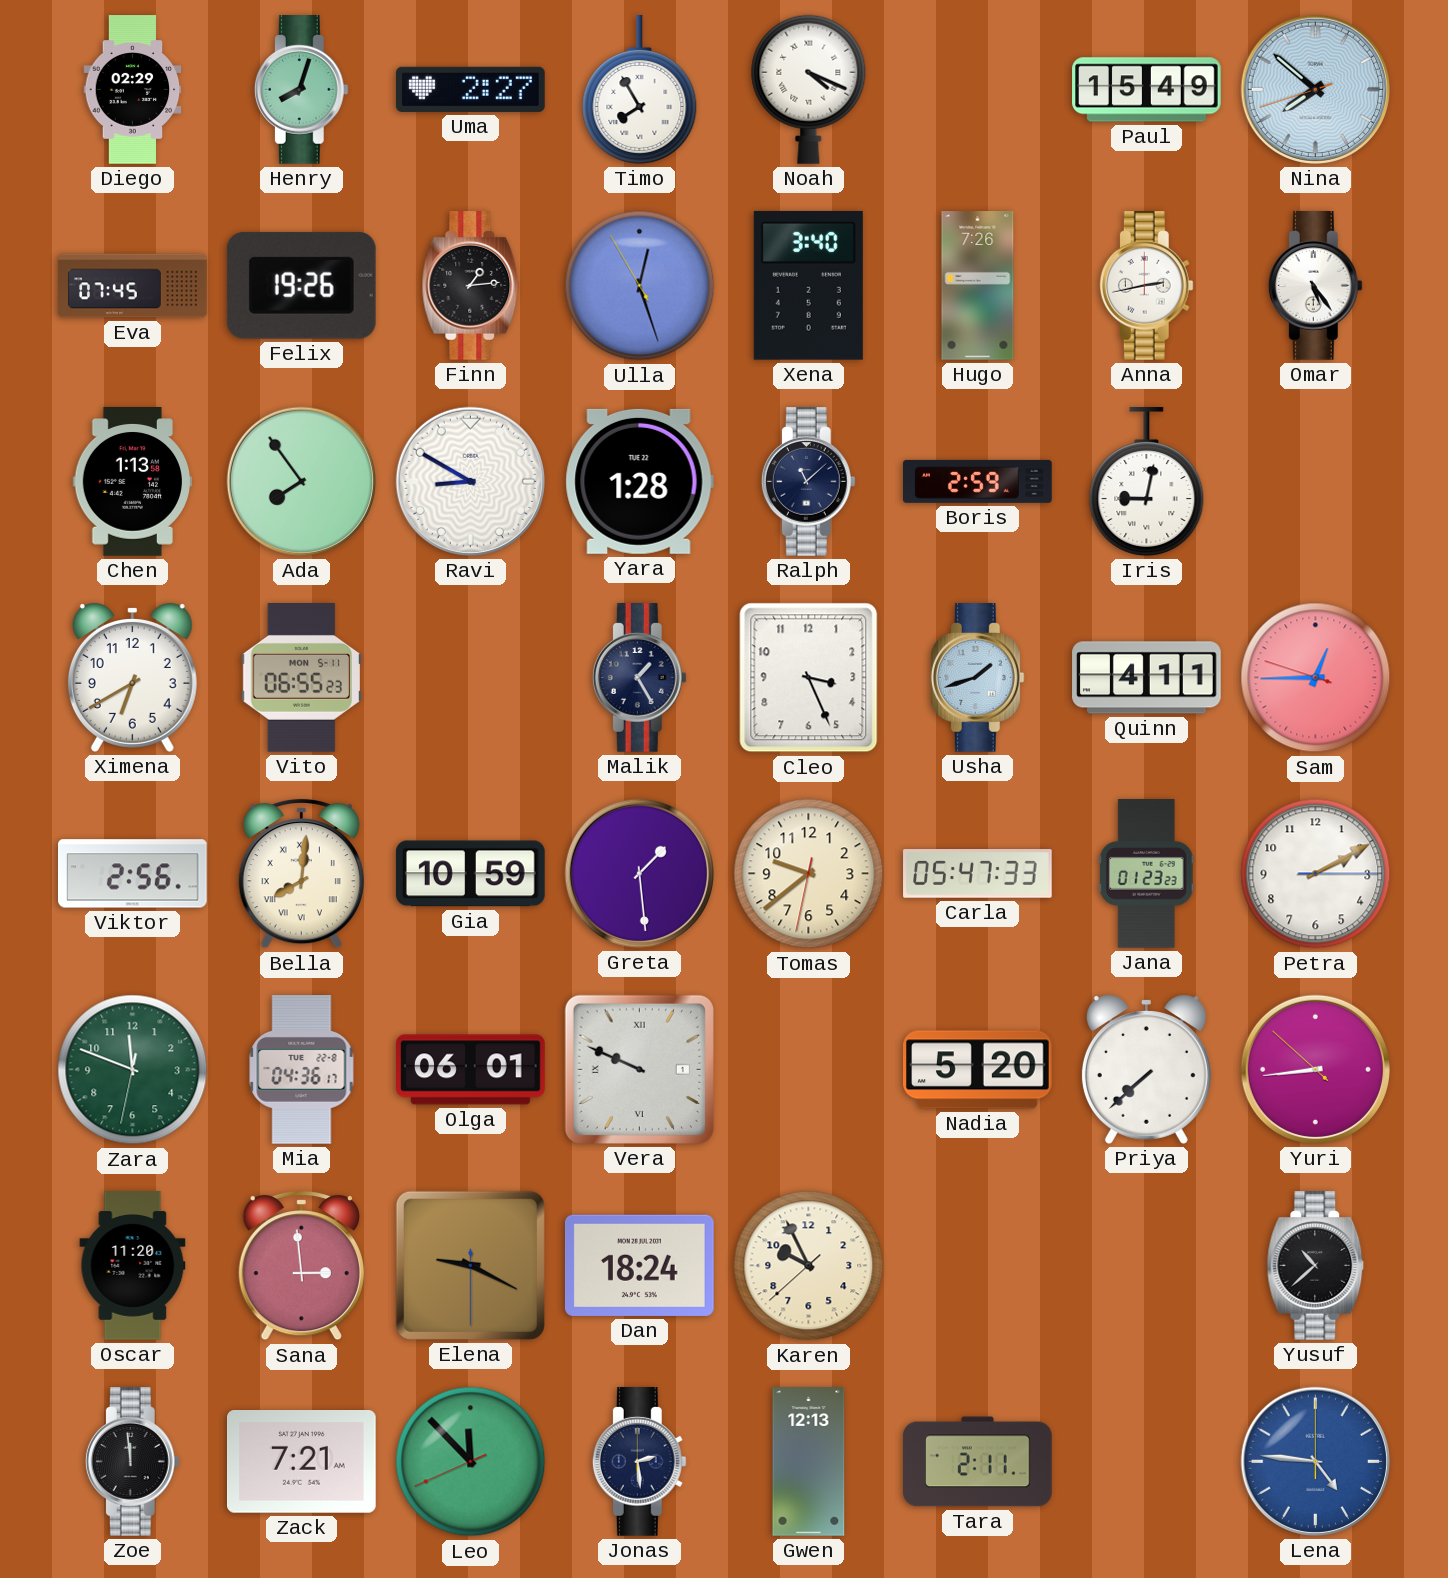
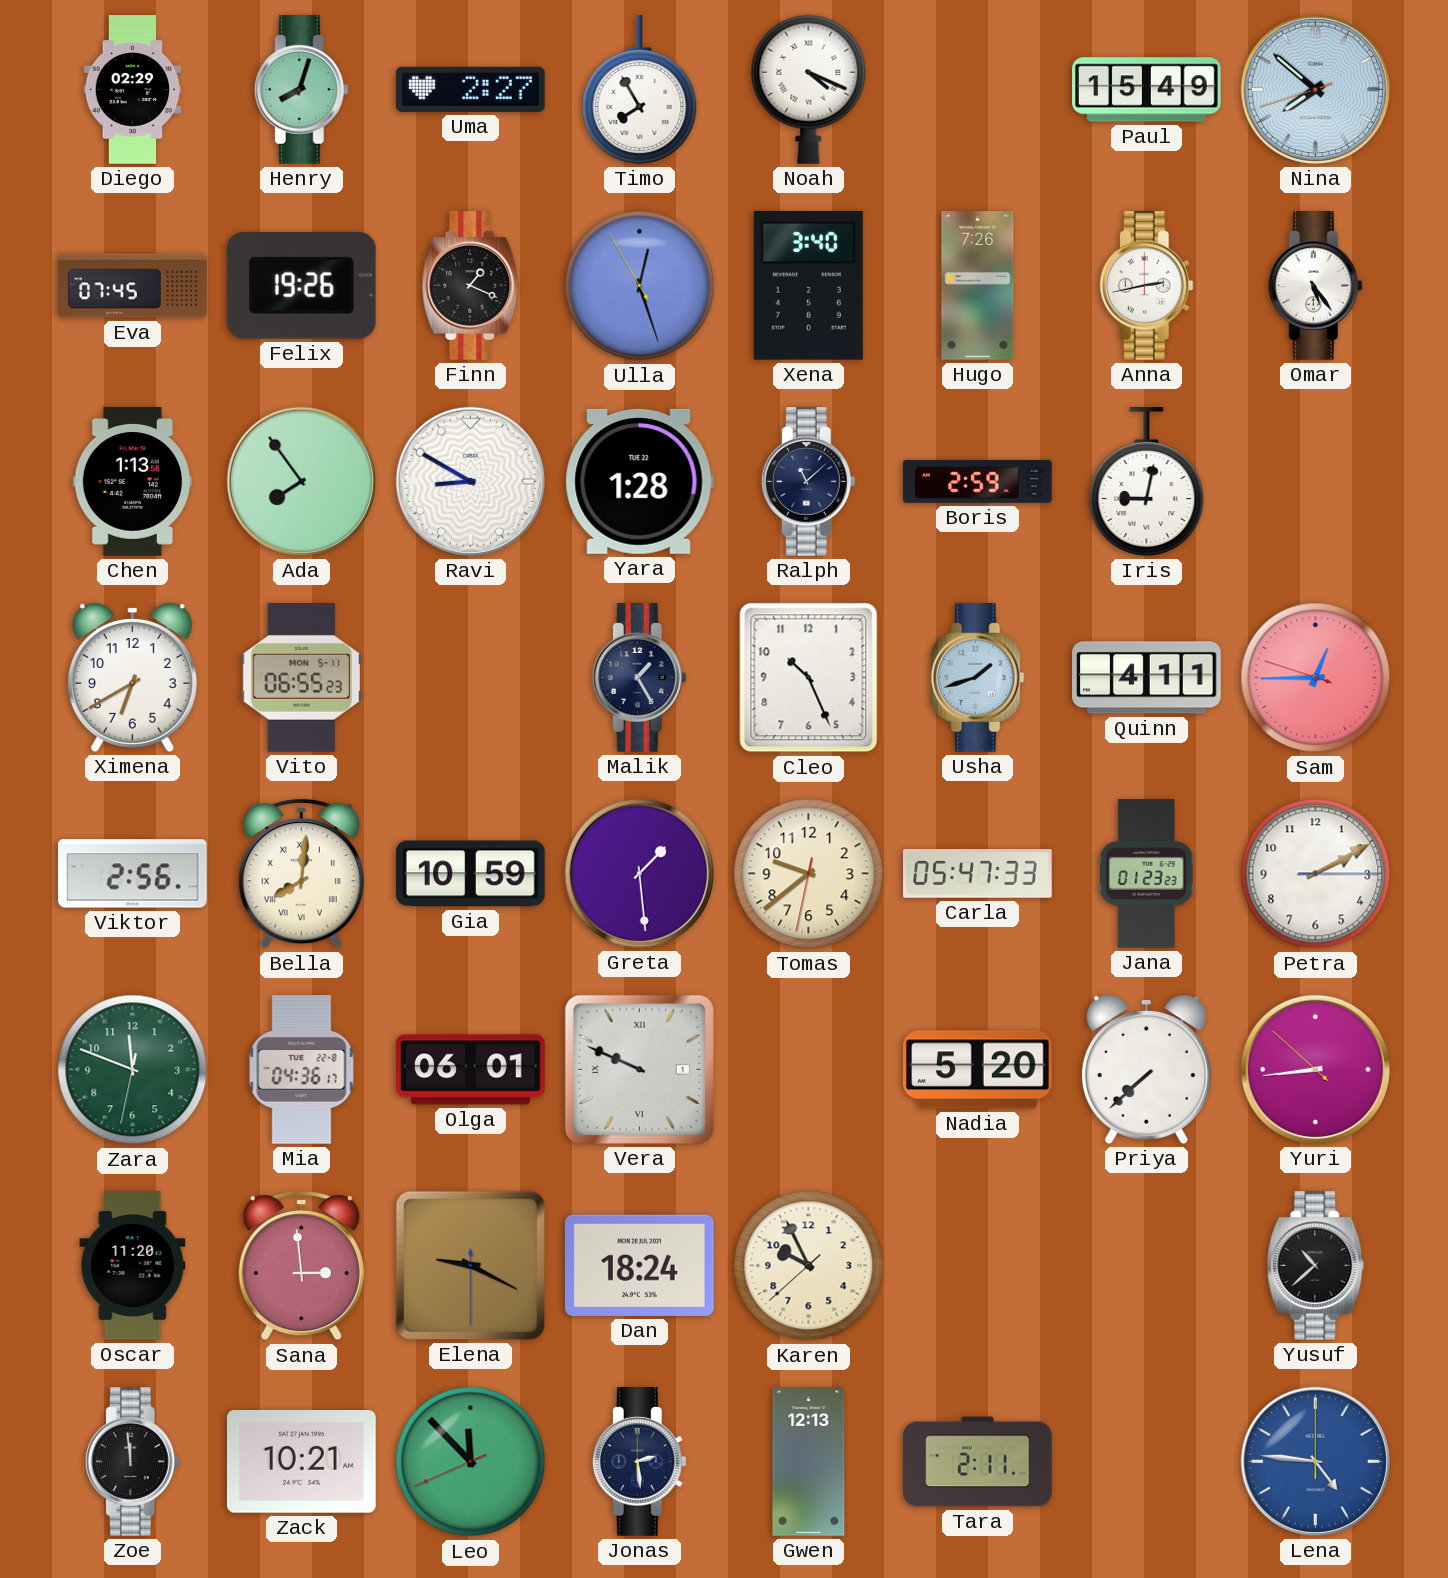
Finn: 1:14 -> 1:19 (471, 286)
Cleo: 3:26 -> 10:26 (809, 678)
Zack: 7:21 -> 10:21 (302, 1462)
